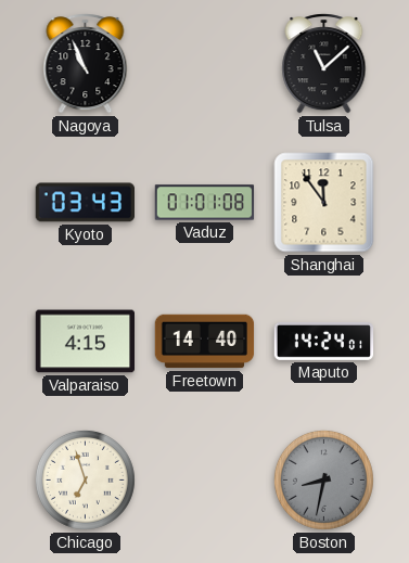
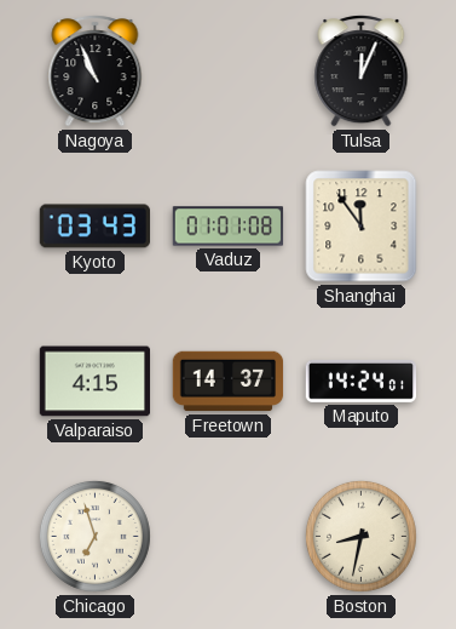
Tulsa: 11:08 -> 12:04 (362, 72)
Freetown: 14:40 -> 14:37 (229, 382)
Boston dial: grey -> cream (360, 536)
